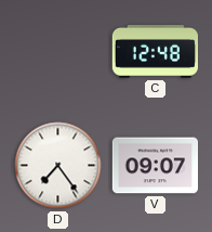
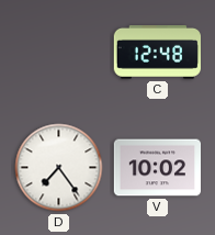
V: 09:07 -> 10:02 (158, 168)
